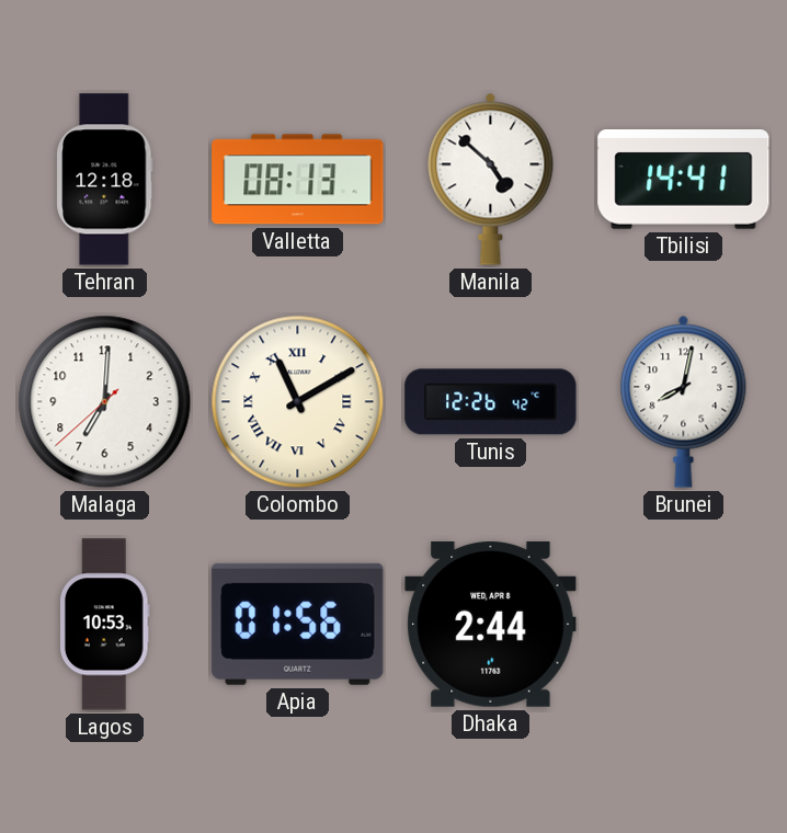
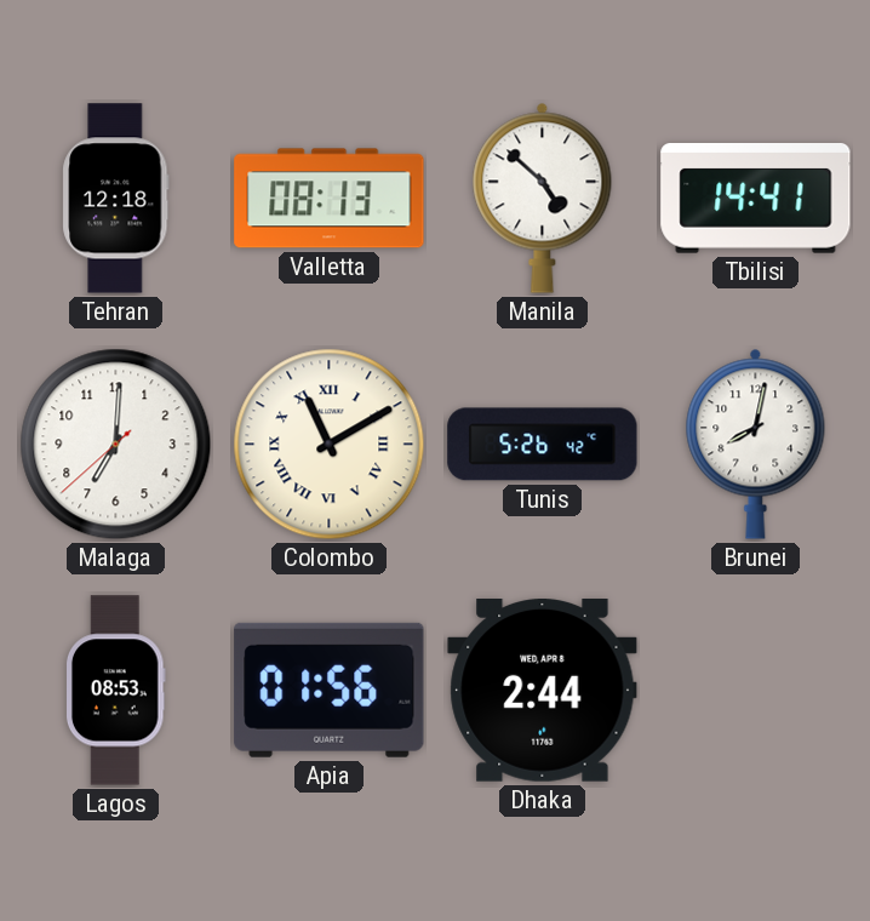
Tunis: 12:26 -> 5:26 (543, 445)
Lagos: 10:53 -> 08:53 (115, 691)
